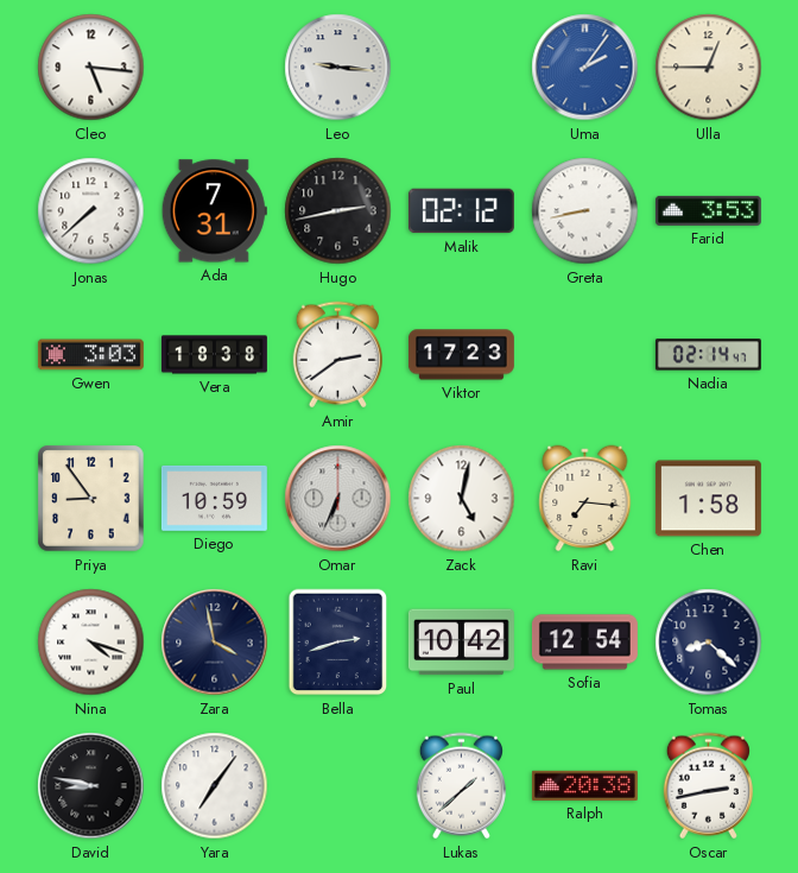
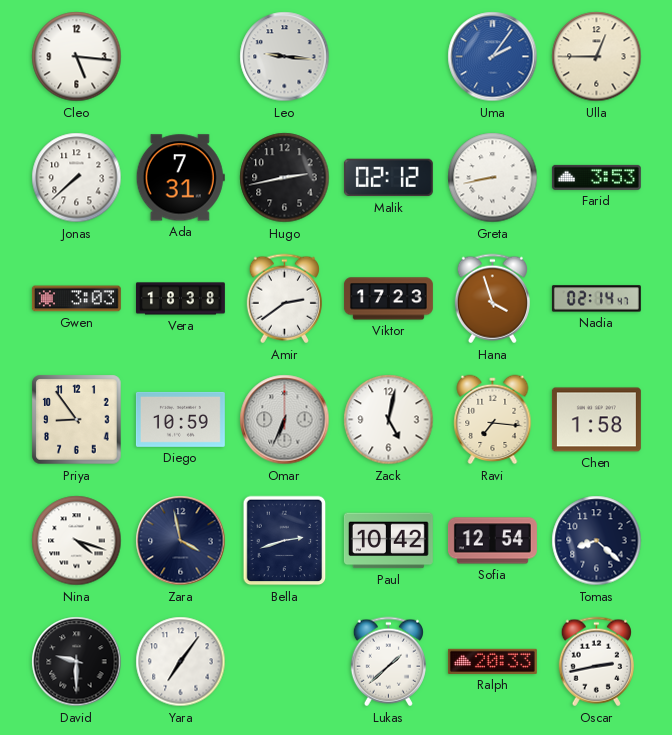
Hana: none -> 3:57 (492, 299)
David: 8:47 -> 9:30 (77, 662)
Ralph: 20:38 -> 20:33 (492, 661)
